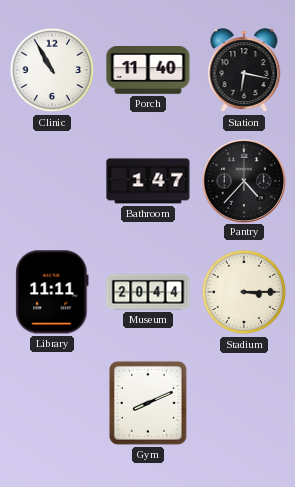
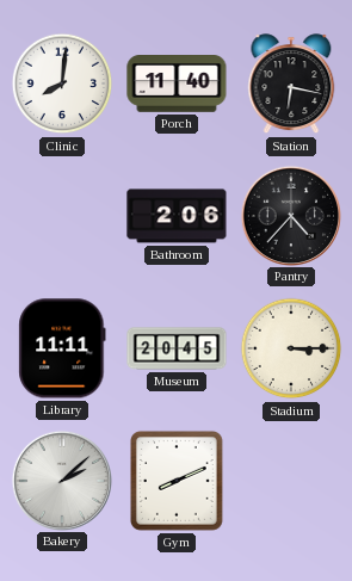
Clinic: 10:55 -> 8:01 (62, 84)
Bathroom: 1:47 -> 2:06 (177, 216)
Museum: 20:44 -> 20:45 (177, 348)
Bakery: none -> 2:08 (61, 480)
